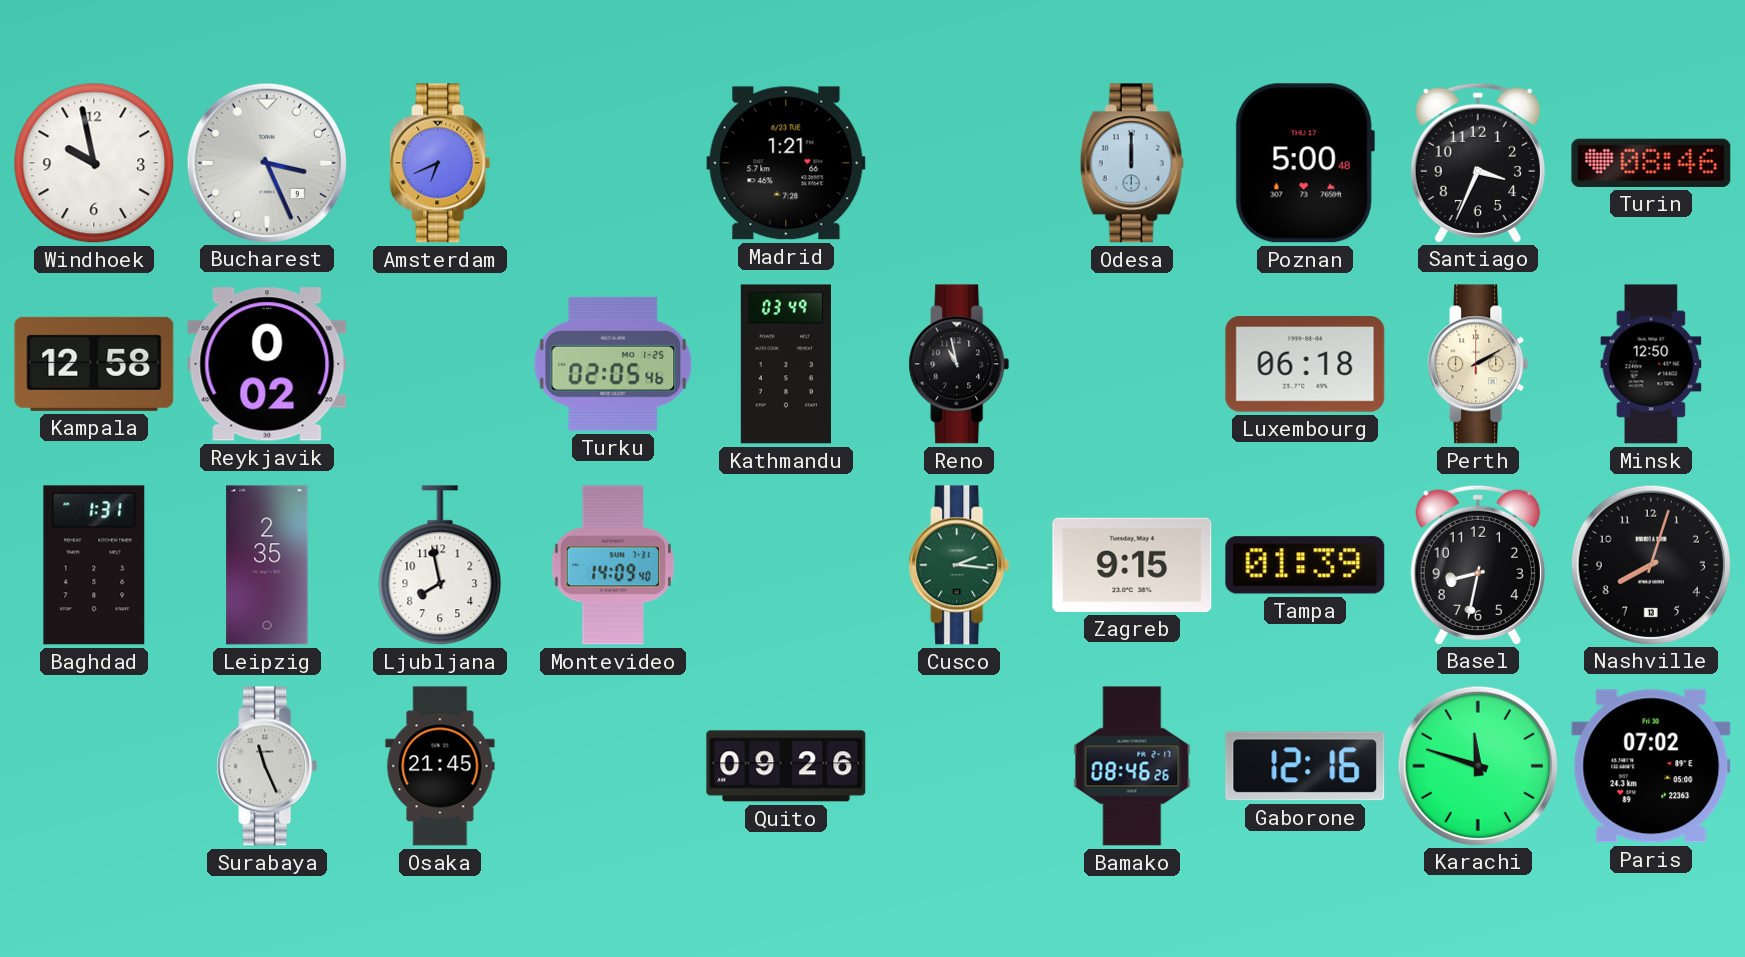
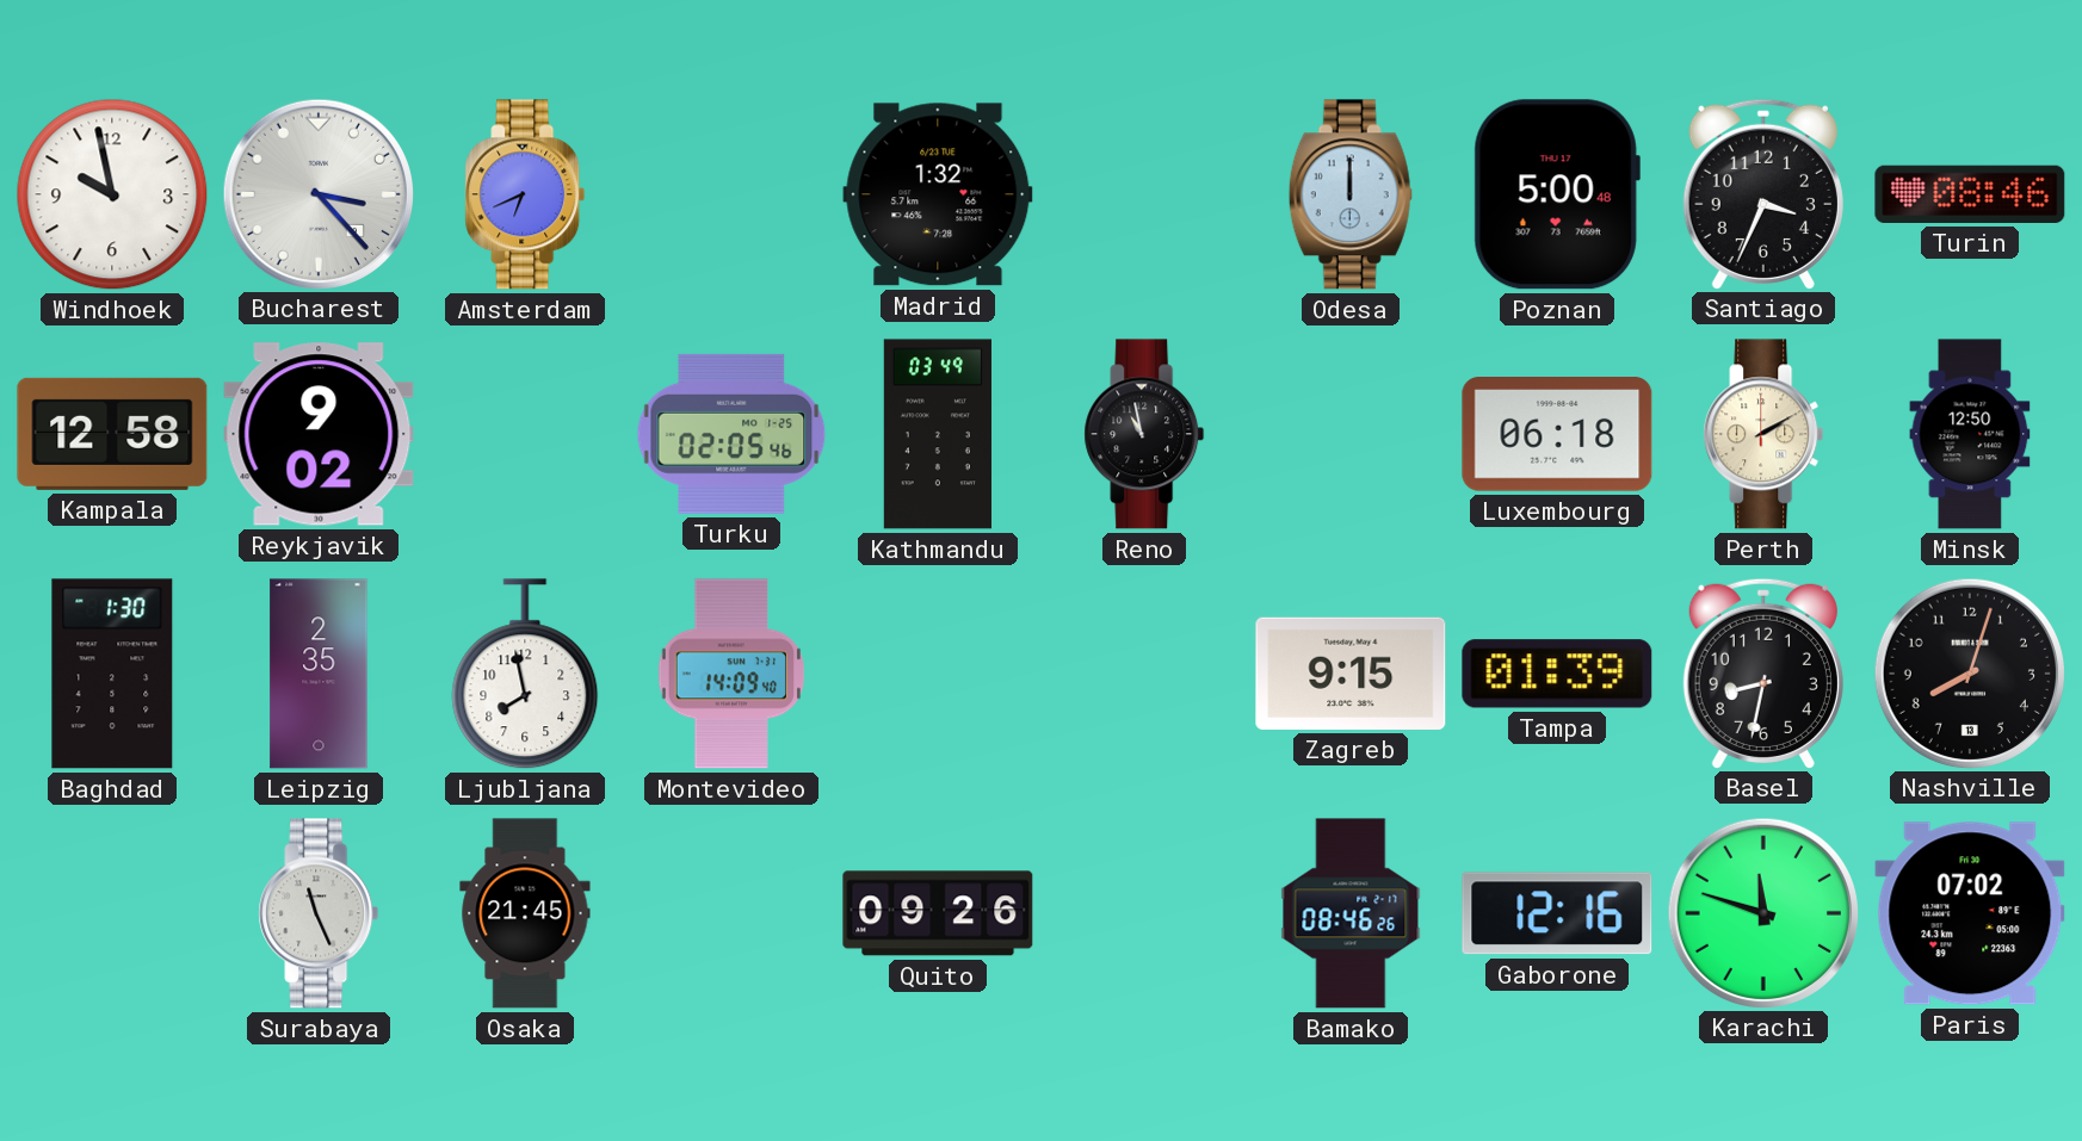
Bucharest: 3:26 -> 3:23 (317, 193)
Madrid: 1:21 -> 1:32 (938, 194)
Reykjavik: 0:02 -> 9:02 (319, 434)
Baghdad: 1:31 -> 1:30 (112, 674)
Cusco: 2:16 -> none (959, 565)
